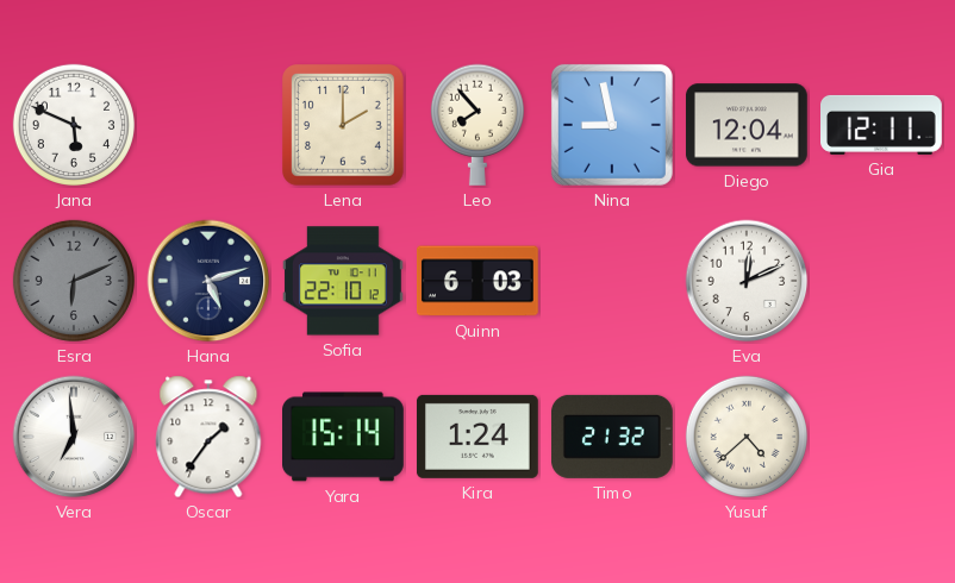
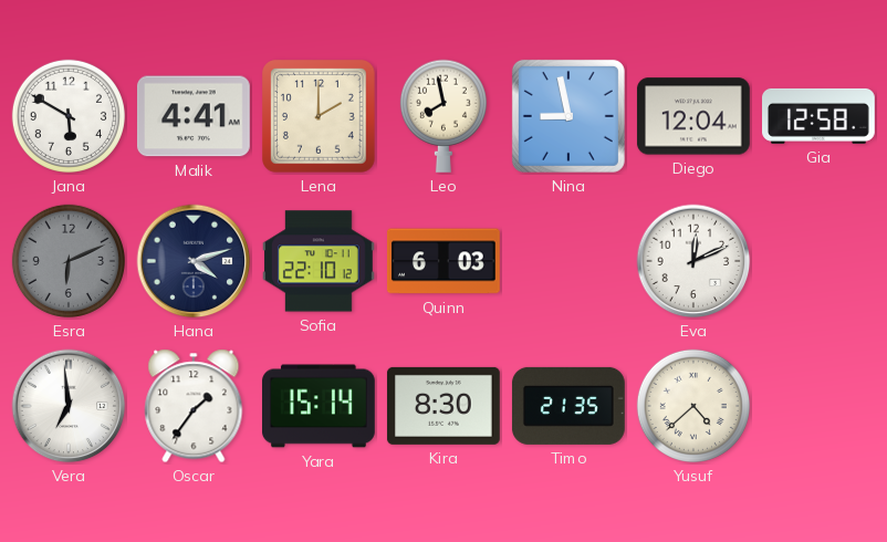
Jana: 5:49 -> 5:50 (69, 116)
Malik: none -> 4:41 (194, 116)
Leo: 7:53 -> 7:58 (443, 116)
Gia: 12:11 -> 12:58 (820, 116)
Hana: 5:12 -> 4:12 (194, 261)
Kira: 1:24 -> 8:30 (443, 406)
Timo: 21:32 -> 21:35 (568, 406)
